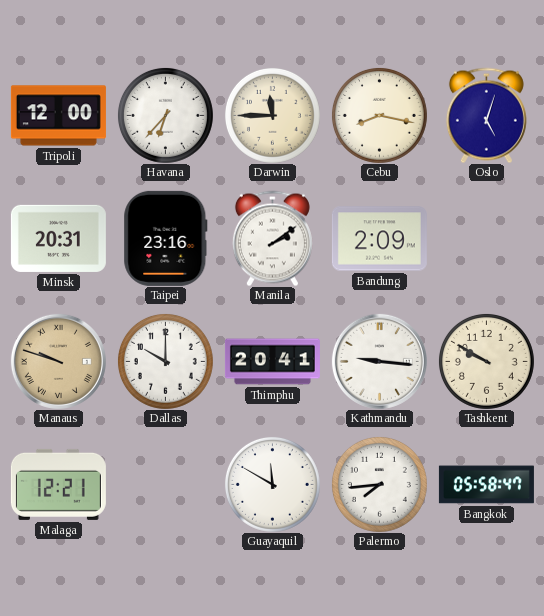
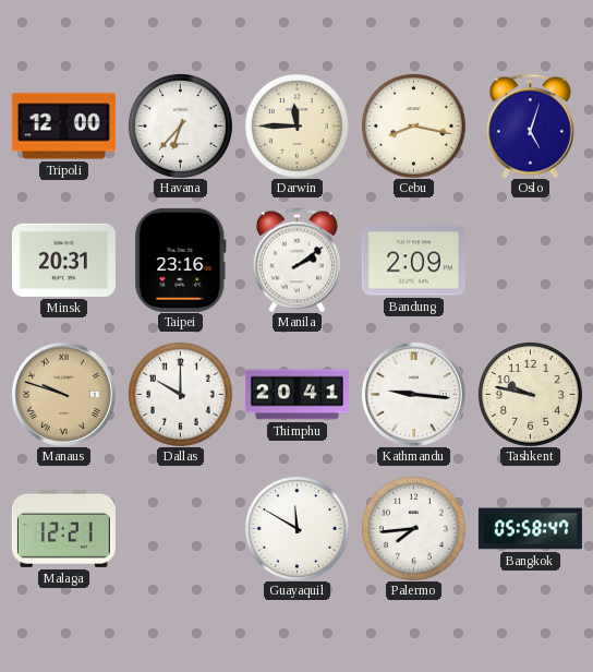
Tashkent: 9:50 -> 9:47 (530, 394)
